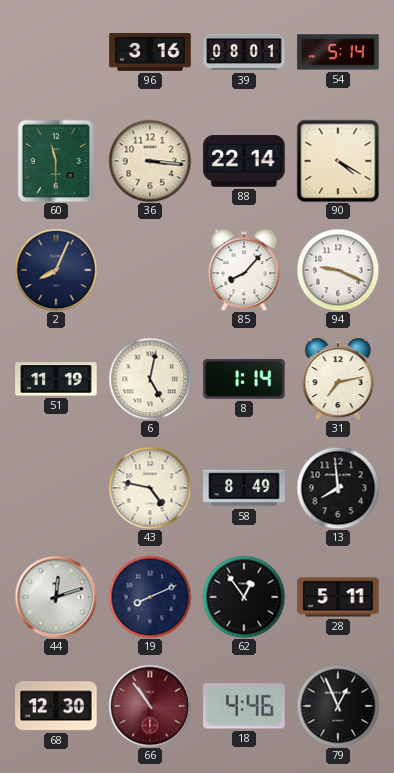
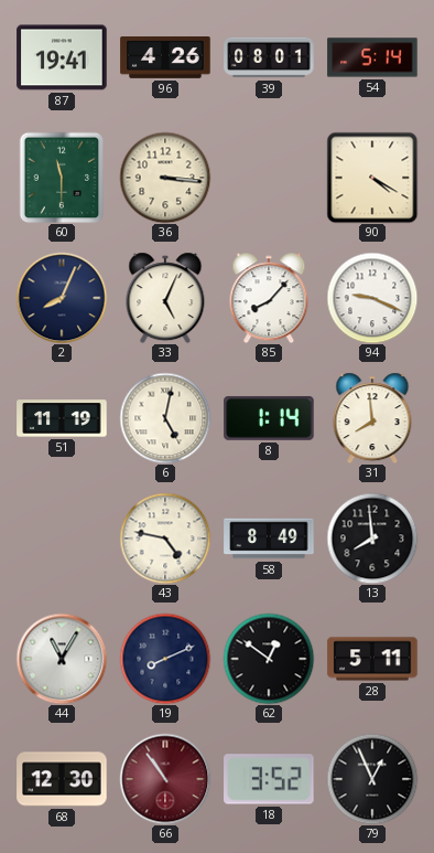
87: none -> 19:41 (62, 57)
96: 3:16 -> 4:26 (165, 58)
88: 22:14 -> none (244, 162)
33: none -> 5:04 (165, 298)
31: 7:13 -> 7:59 (372, 418)
44: 12:12 -> 11:05 (62, 659)
62: 12:54 -> 12:51 (269, 659)
18: 4:46 -> 3:52 (269, 779)
